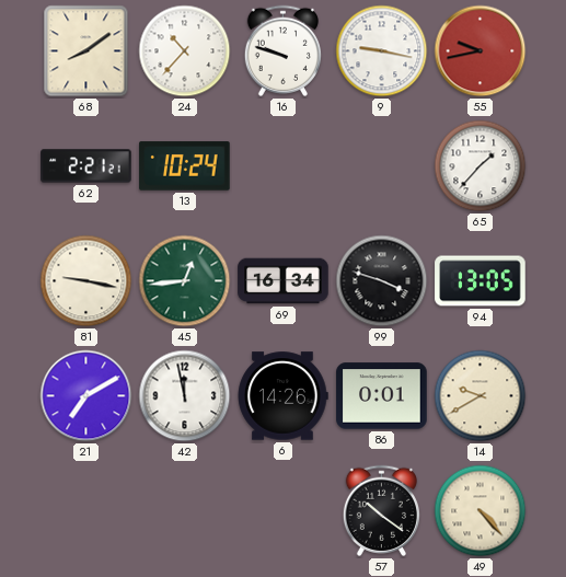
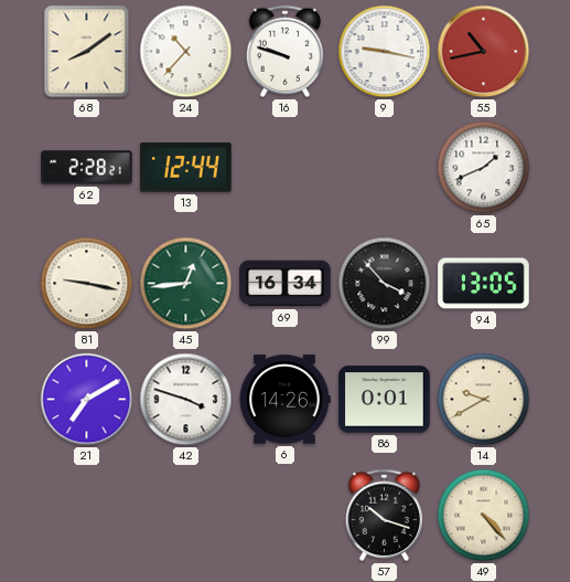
55: 9:43 -> 10:43 (484, 52)
62: 2:21 -> 2:28 (87, 168)
13: 10:24 -> 12:44 (186, 168)
65: 1:37 -> 1:41 (484, 168)
99: 3:48 -> 3:53 (385, 284)
42: 11:58 -> 3:48 (186, 400)
57: 10:21 -> 10:18 (384, 515)
